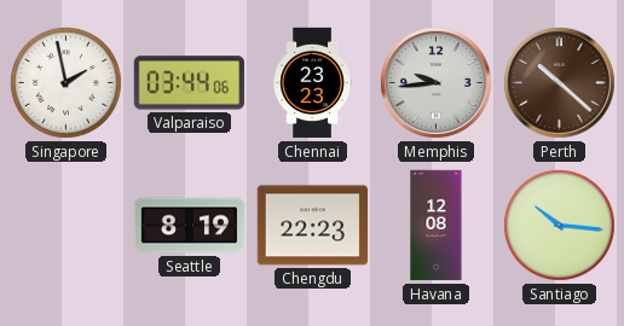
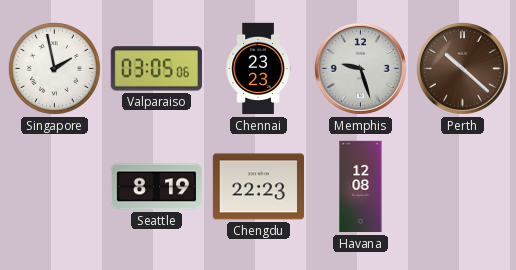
Valparaiso: 03:44 -> 03:05 (156, 69)
Memphis: 9:44 -> 9:27 (360, 68)
Santiago: 10:16 -> none (559, 225)
